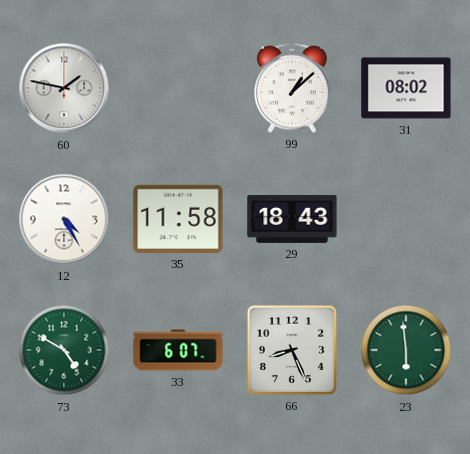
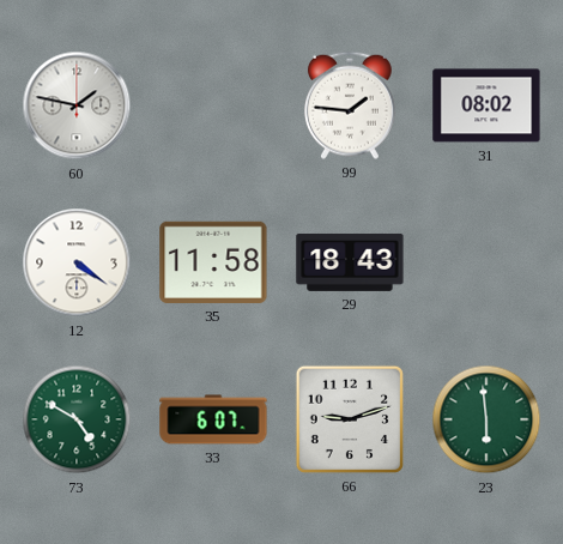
99: 1:08 -> 1:46 (350, 105)
12: 4:25 -> 4:21 (77, 262)
66: 8:26 -> 9:12 (350, 419)
